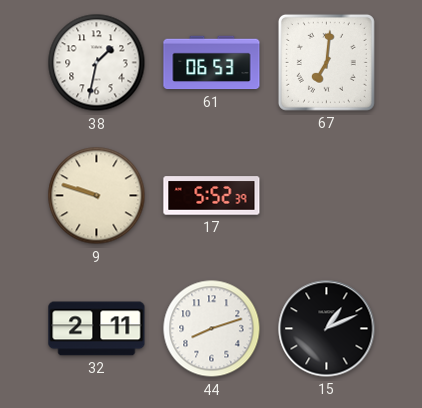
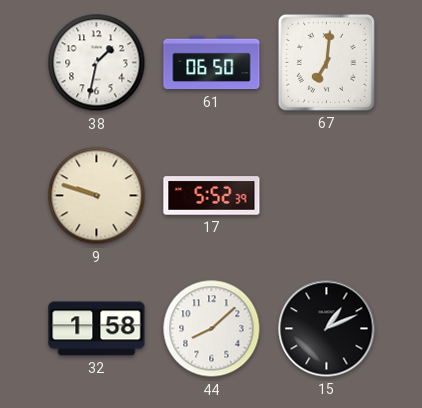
61: 06:53 -> 06:50 (212, 63)
32: 2:11 -> 1:58 (97, 329)
44: 8:12 -> 8:08 (212, 329)
